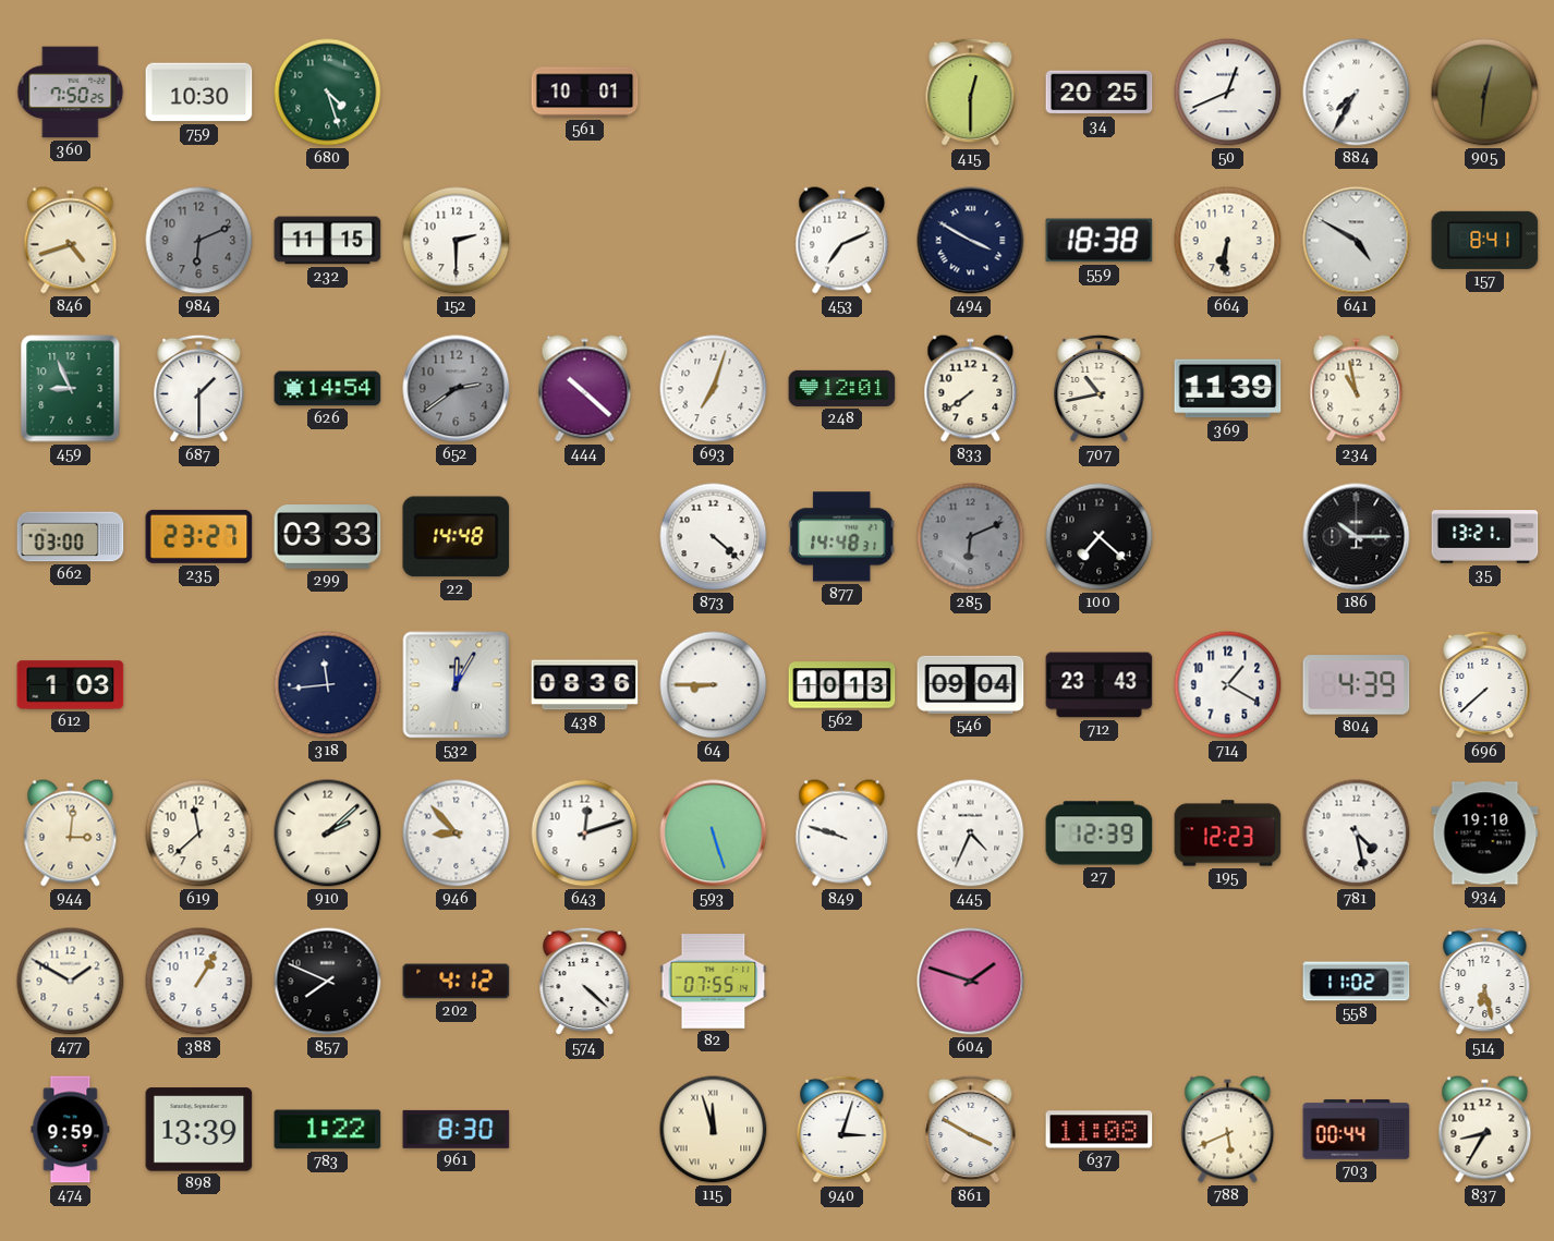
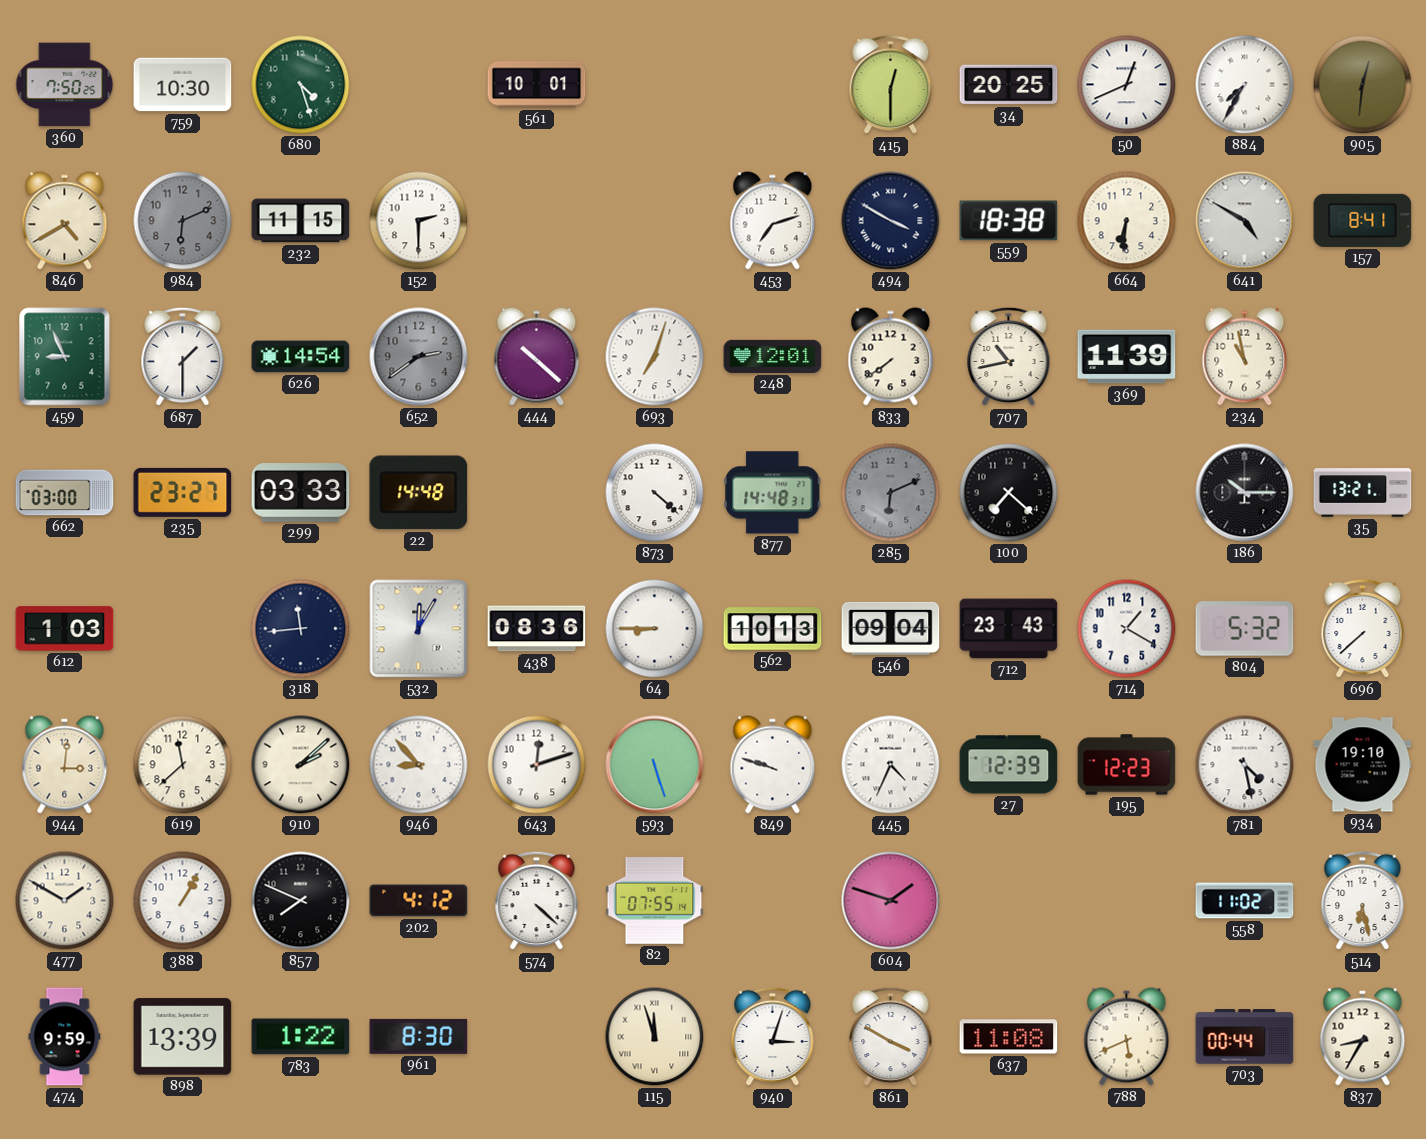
846: 4:42 -> 4:40 (65, 221)
453: 7:11 -> 7:12 (773, 221)
804: 4:39 -> 5:32 (1245, 629)
